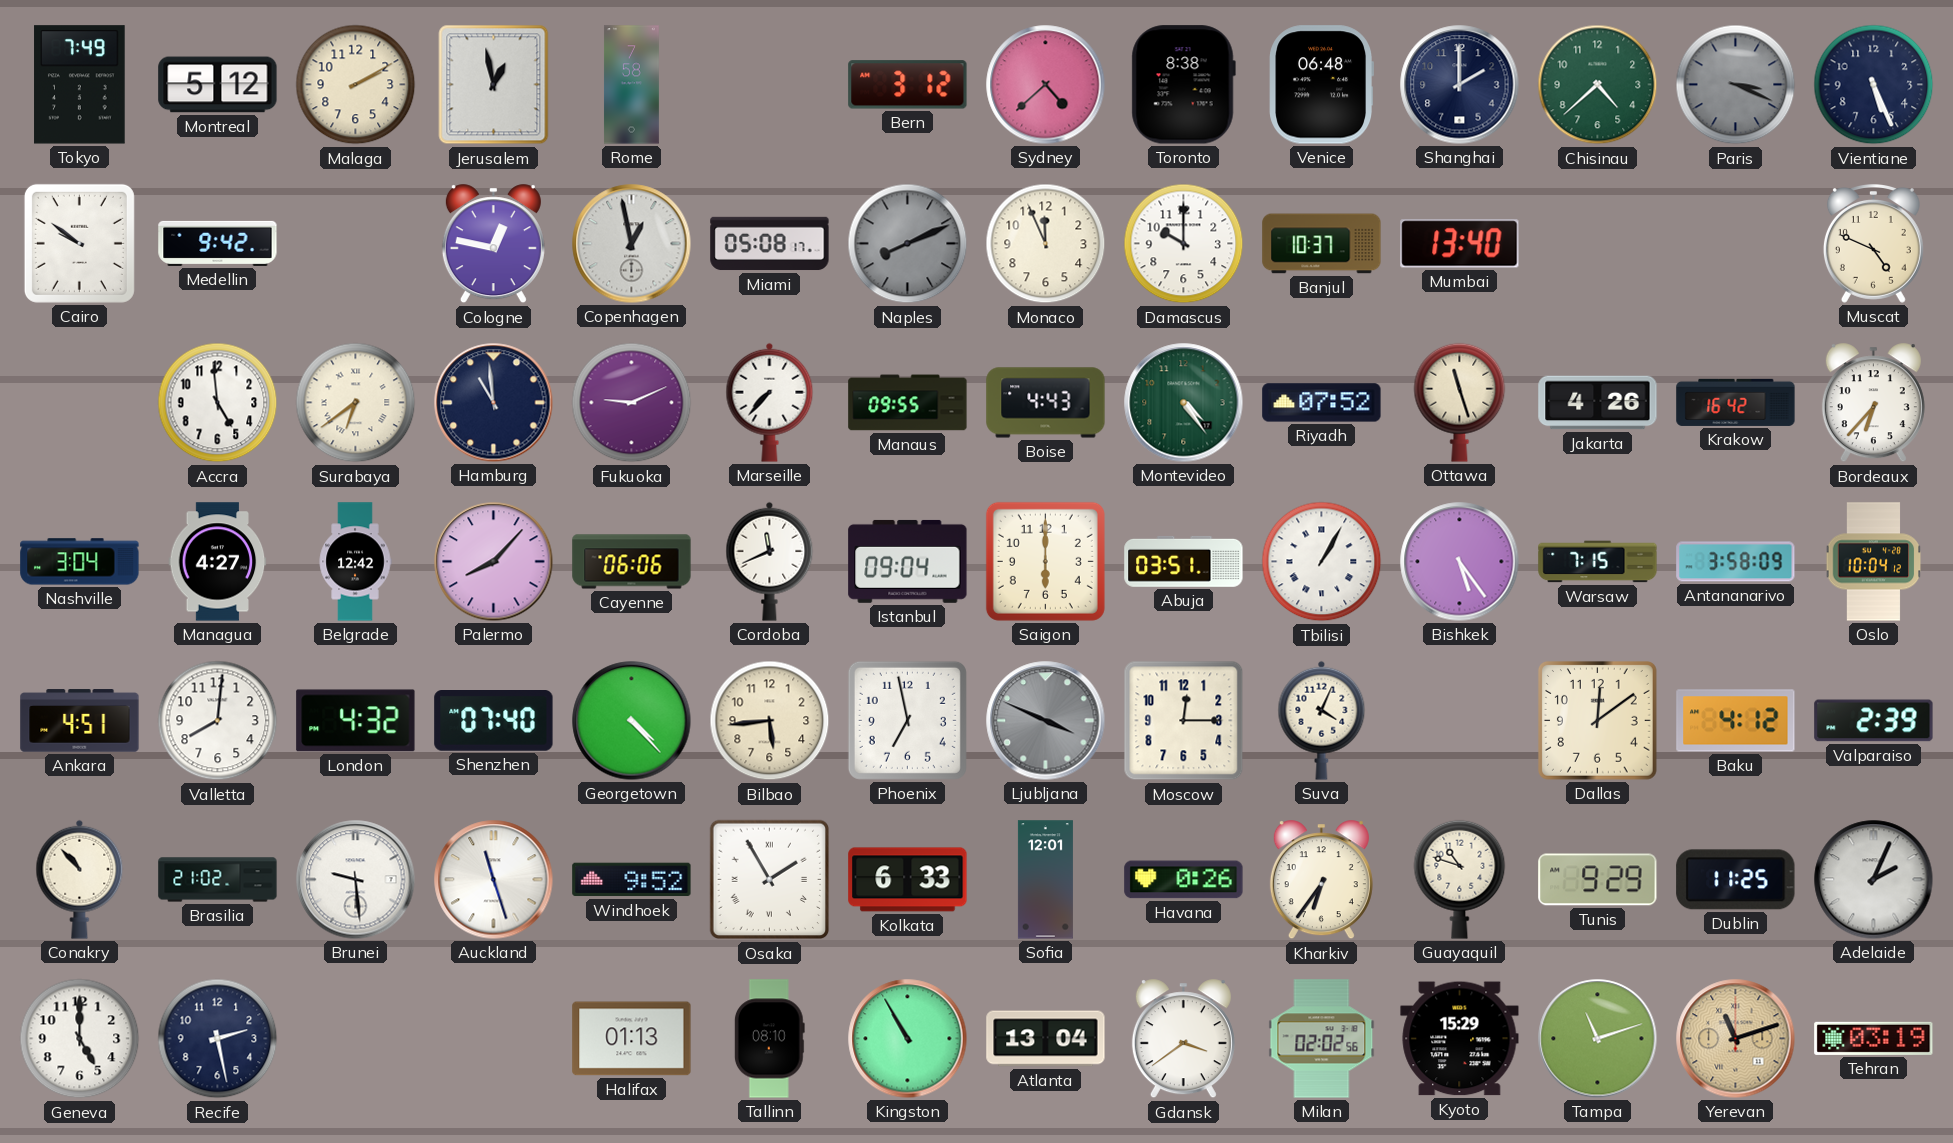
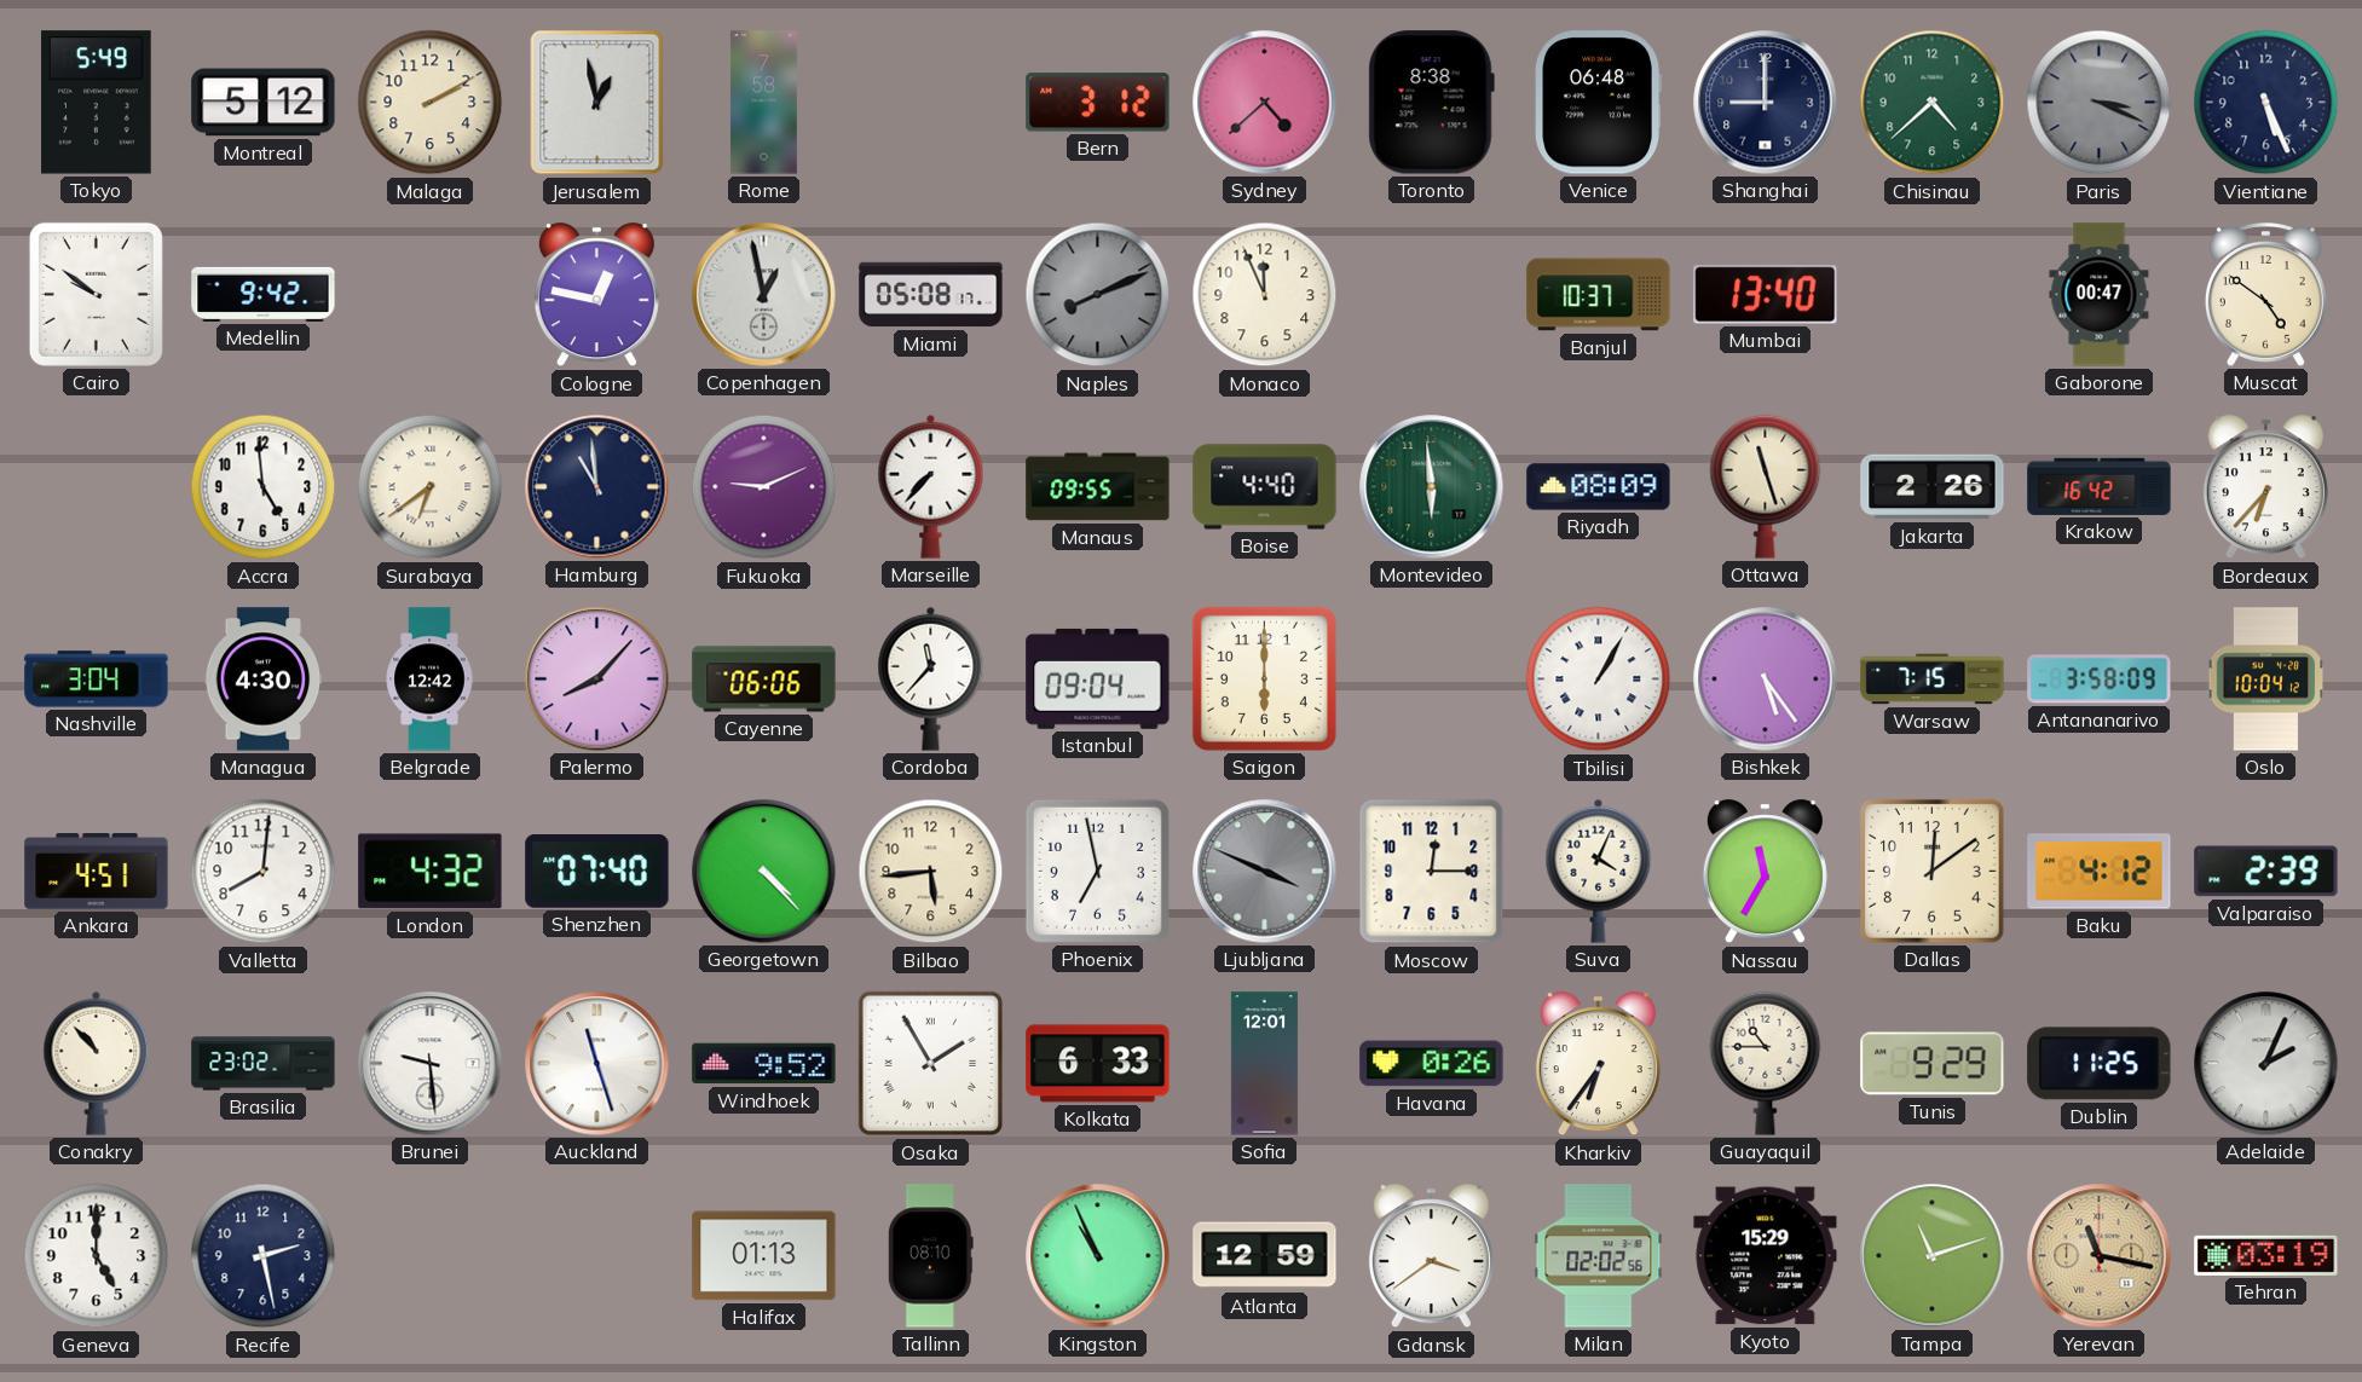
Tokyo: 7:49 -> 5:49 (97, 103)
Shanghai: 2:00 -> 9:00 (1766, 103)
Damascus: 10:00 -> none (1184, 244)
Gaborone: none -> 00:47 (2100, 295)
Muscat: 4:49 -> 4:51 (2265, 295)
Boise: 4:43 -> 4:40 (1265, 487)
Montevideo: 4:24 -> 5:59 (1432, 487)
Riyadh: 07:52 -> 08:09 (1599, 487)
Jakarta: 4:26 -> 2:26 (1933, 487)
Managua: 4:27 -> 4:30 (264, 680)
Cordoba: 11:41 -> 11:37 (931, 678)
Abuja: 03:51 -> none (1184, 561)
Nassau: none -> 11:35 (1765, 872)
Brasilia: 21:02 -> 23:02 (264, 1064)
Guayaquil: 10:48 -> 10:45 (1766, 1063)
Kingston: 10:55 -> 10:56 (1098, 1256)
Atlanta: 13:04 -> 12:59 (1265, 1256)
Yerevan: 11:12 -> 11:17 (2100, 1256)
